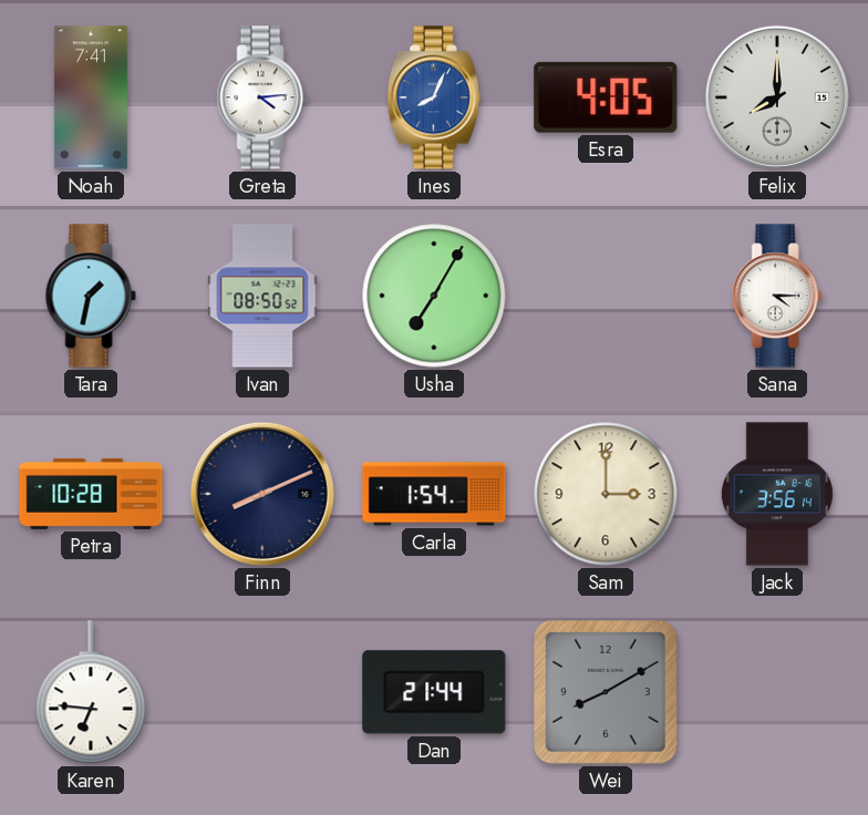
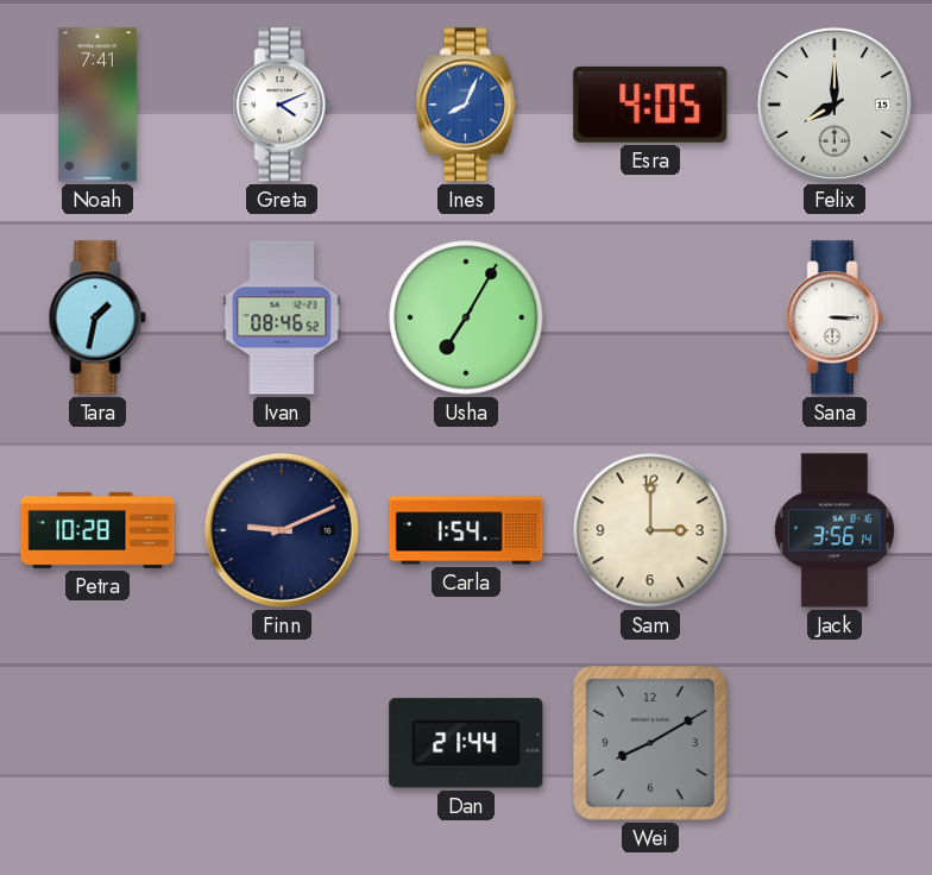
Greta: 4:14 -> 4:11 (282, 105)
Ivan: 08:50 -> 08:46 (282, 317)
Sana: 4:15 -> 3:15 (835, 317)
Finn: 8:11 -> 9:11 (282, 530)
Karen: 6:46 -> none (91, 692)
